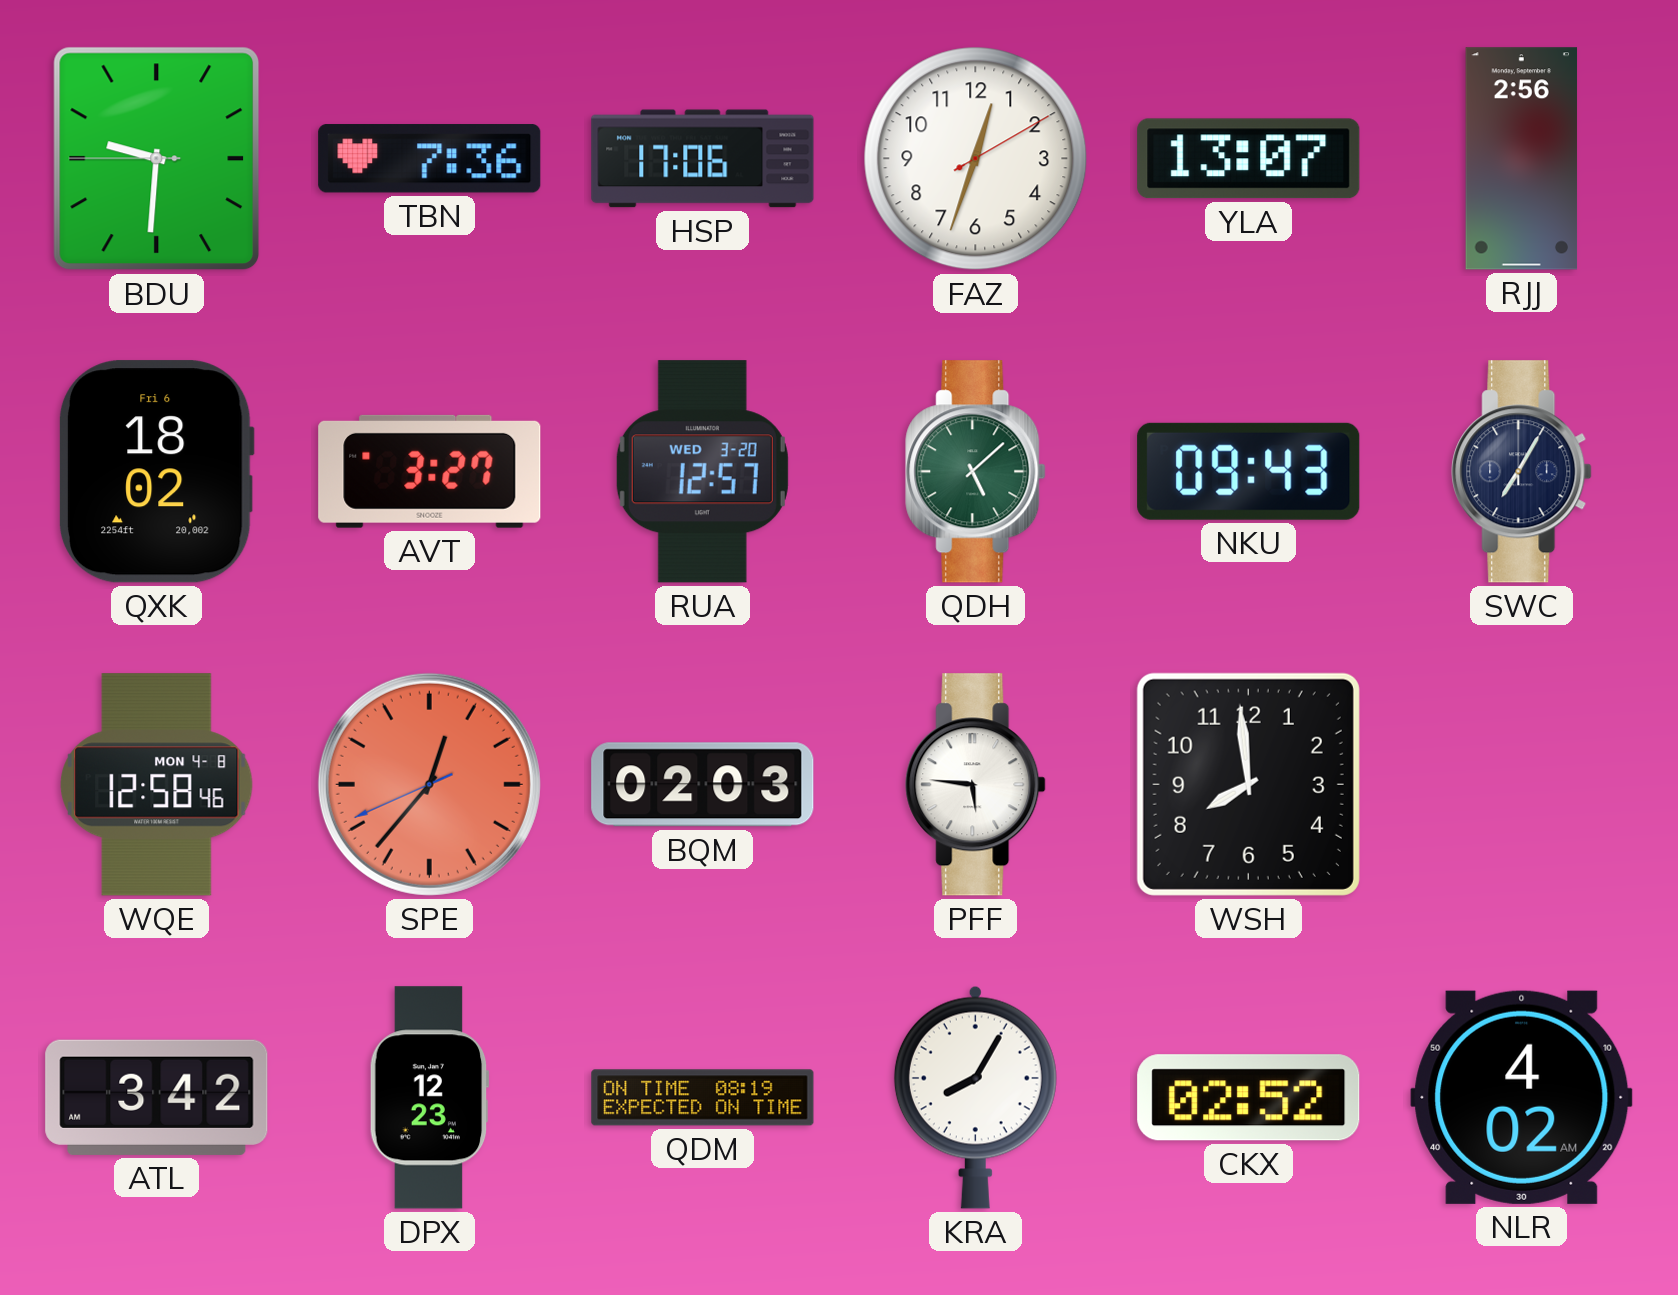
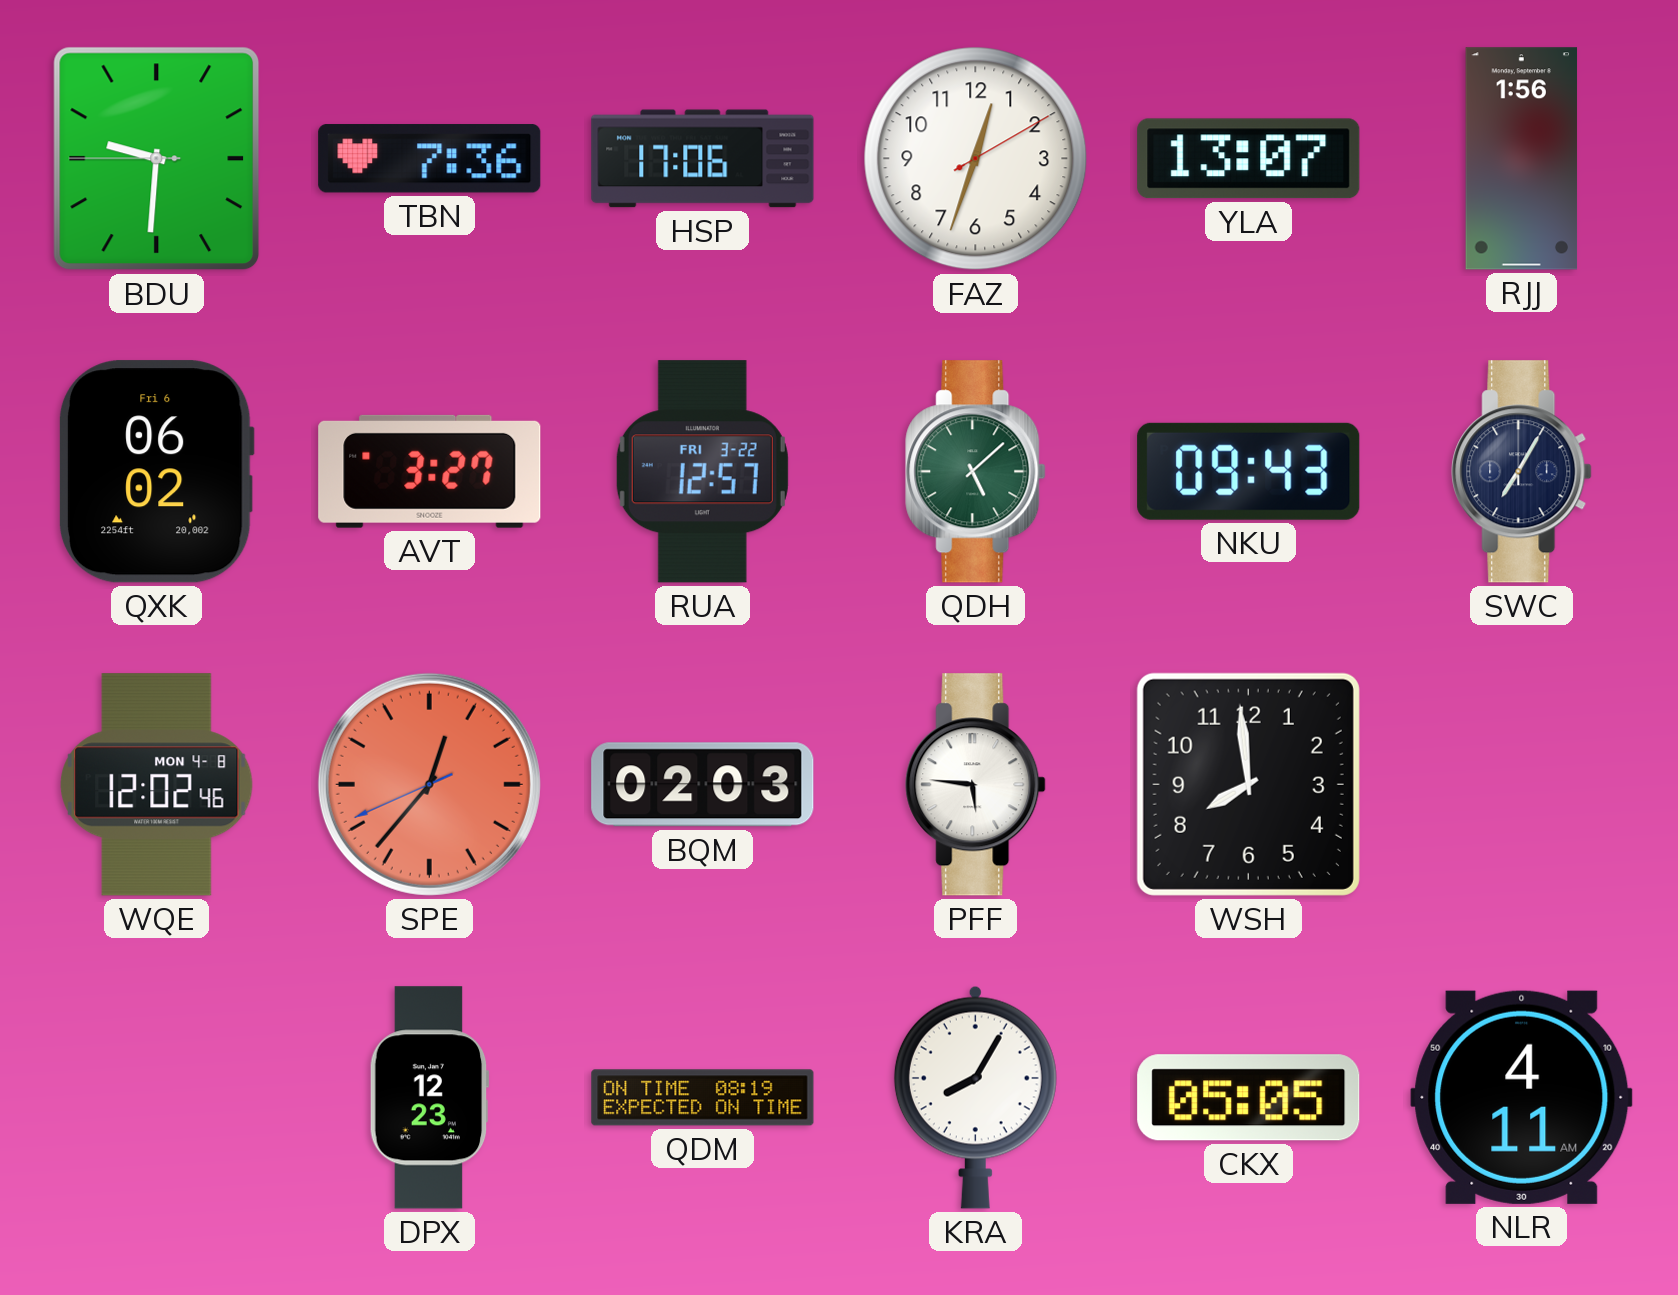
RJJ: 2:56 -> 1:56 (1522, 159)
QXK: 18:02 -> 06:02 (156, 472)
RUA date: WED 3-20 -> FRI 3-22 (702, 472)
WQE: 12:58 -> 12:02 (157, 785)
ATL: 3:42 -> none (157, 1097)
CKX: 02:52 -> 05:05 (1249, 1098)
NLR: 4:02 -> 4:11 (1522, 1097)
